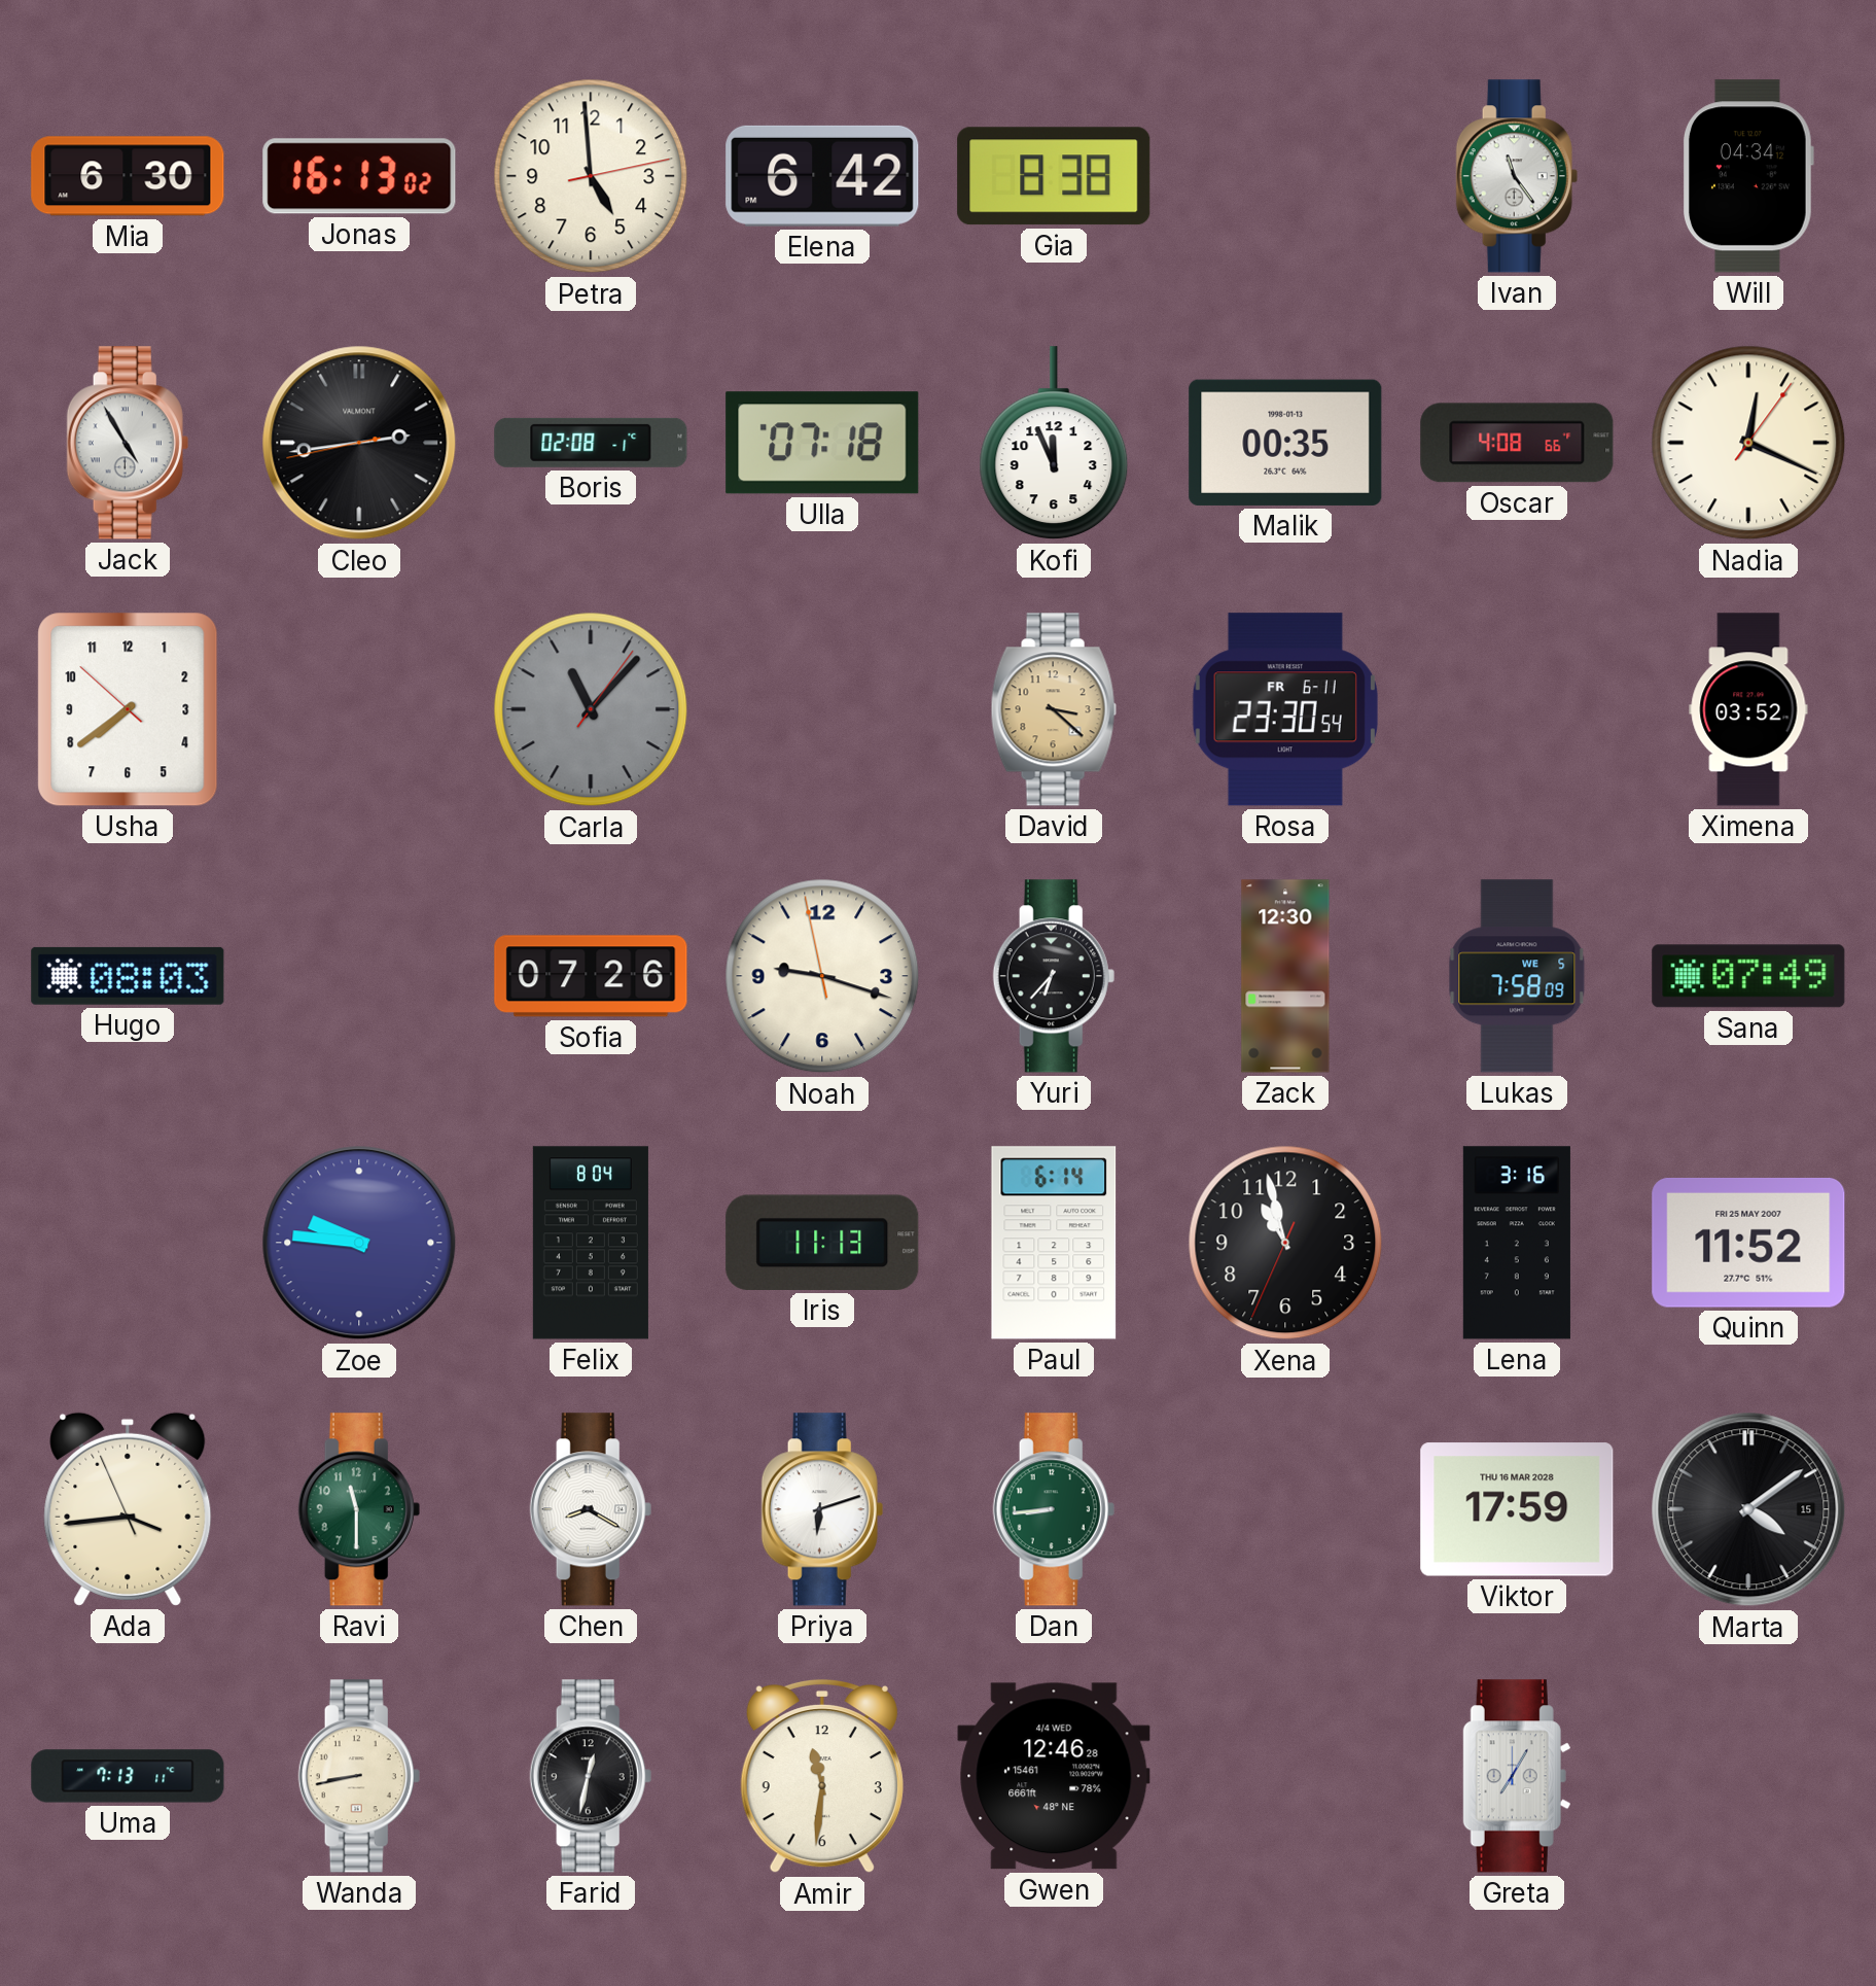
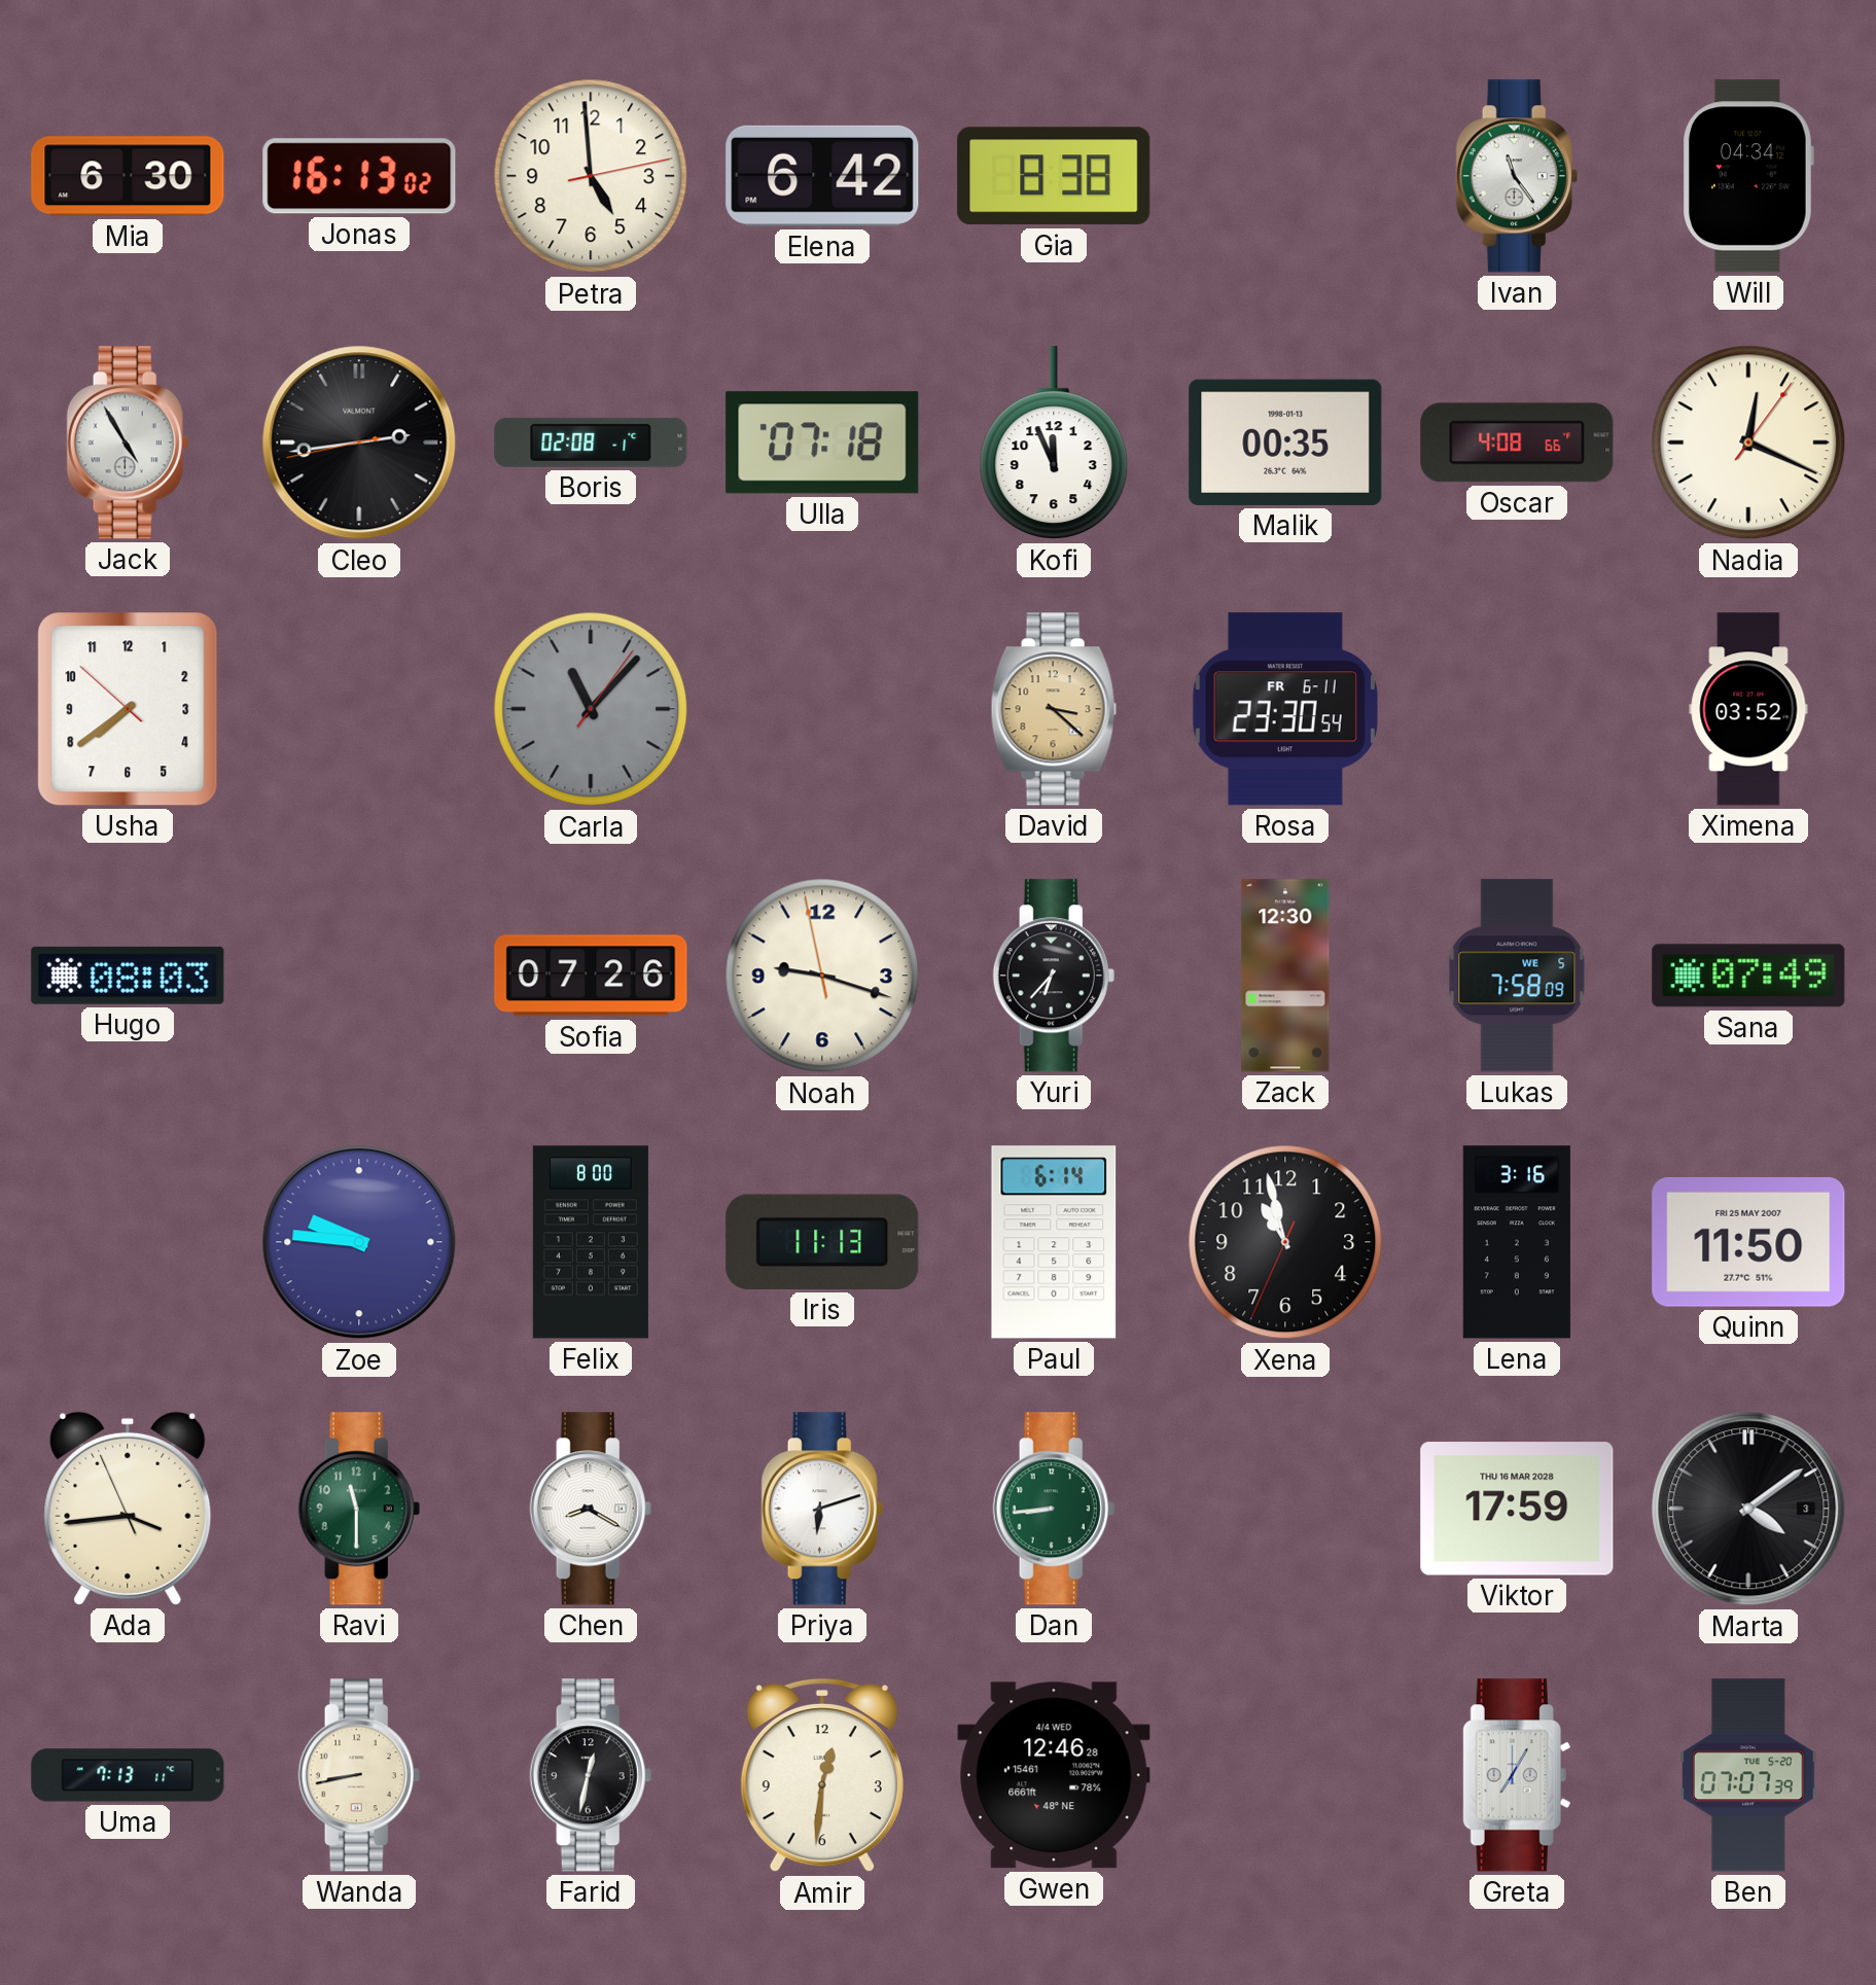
Felix: 8:04 -> 8:00 (591, 1242)
Quinn: 11:52 -> 11:50 (1748, 1242)
Marta date: 15 -> 3 (1748, 1509)
Amir: 11:31 -> 12:31 (822, 1775)
Ben: none -> 07:07 (1748, 1775)
